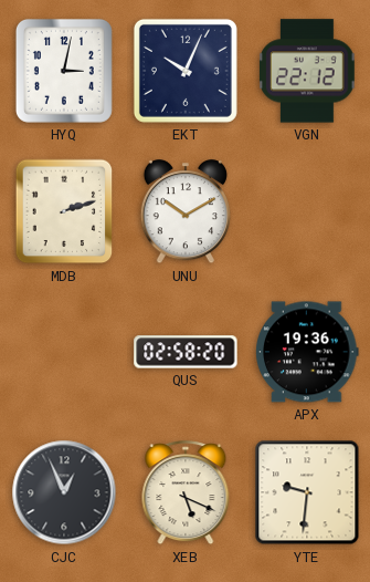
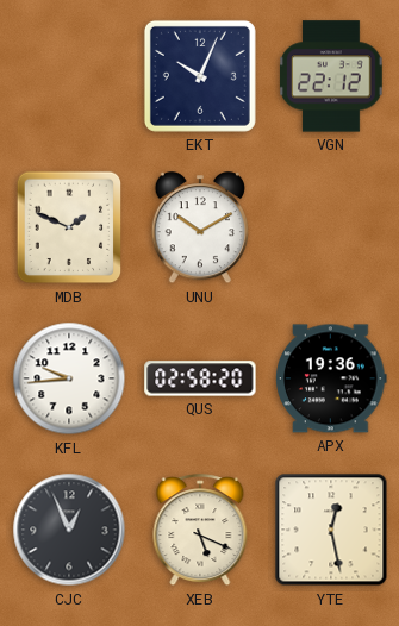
HYQ: 3:02 -> none (64, 71)
MDB: 2:12 -> 1:49 (69, 227)
KFL: none -> 9:44 (69, 378)
YTE: 9:31 -> 12:28 (331, 530)
